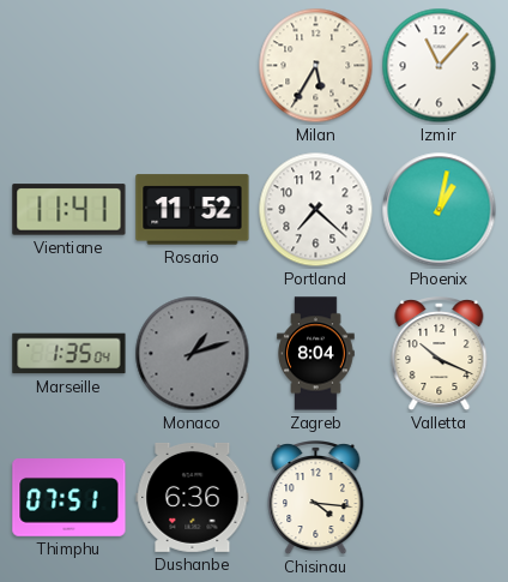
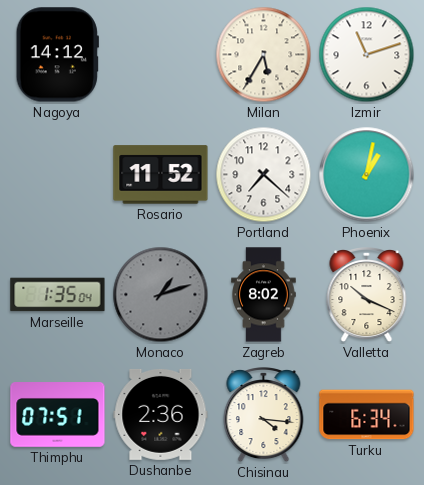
Nagoya: none -> 14:12 (57, 55)
Izmir: 11:07 -> 11:12 (367, 55)
Vientiane: 11:41 -> none (69, 210)
Zagreb: 8:04 -> 8:02 (264, 295)
Dushanbe: 6:36 -> 2:36 (161, 414)
Turku: none -> 6:34 (367, 415)
